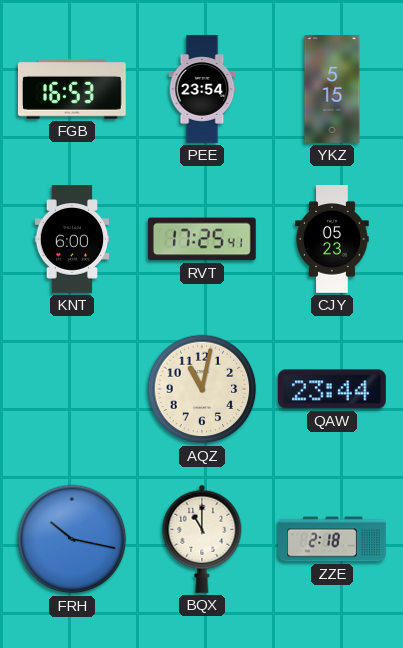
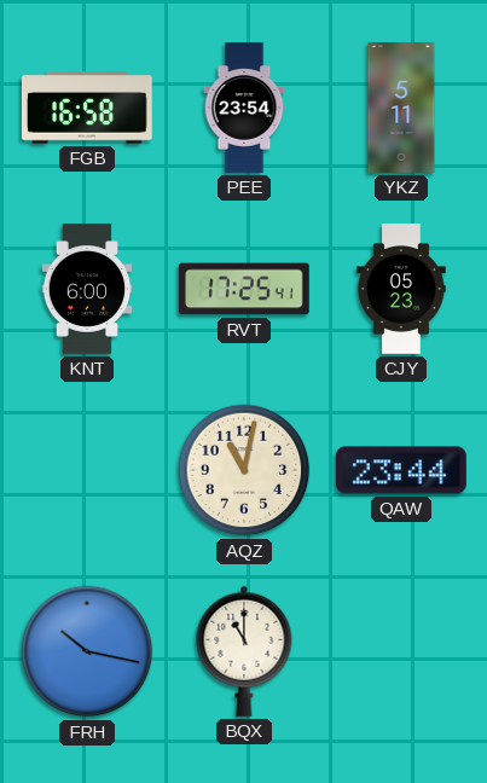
FGB: 16:53 -> 16:58 (87, 108)
YKZ: 5:15 -> 5:11 (401, 108)
ZZE: 2:18 -> none (332, 539)
